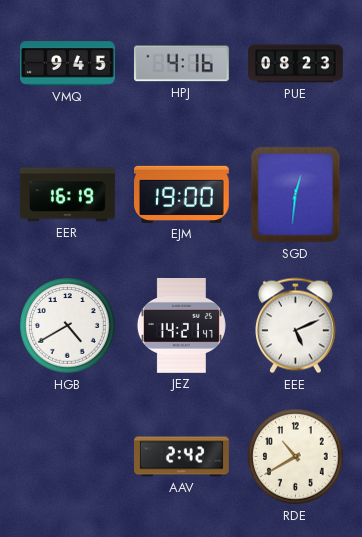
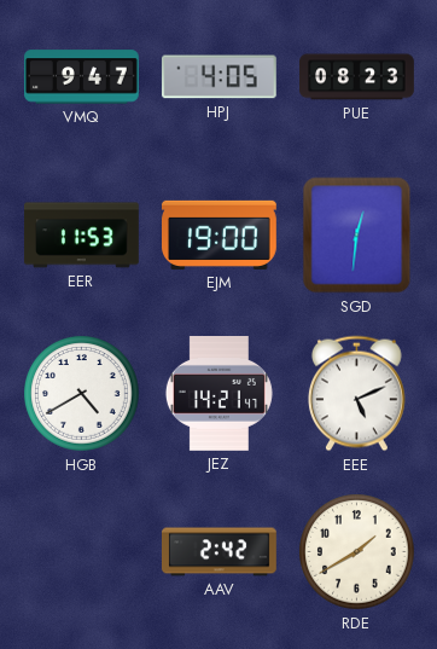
VMQ: 9:45 -> 9:47 (82, 77)
HPJ: 4:16 -> 4:05 (218, 77)
EER: 16:19 -> 11:53 (82, 236)
RDE: 10:40 -> 1:40 (357, 552)
